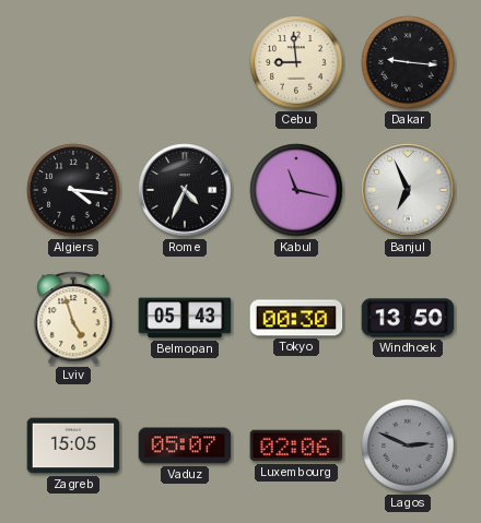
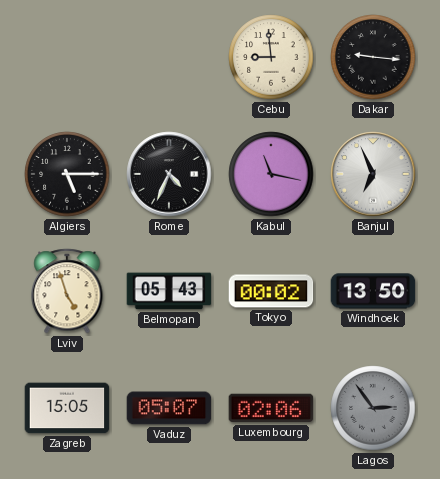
Algiers: 4:16 -> 5:15 (67, 174)
Tokyo: 00:30 -> 00:02 (271, 291)
Lagos: 2:49 -> 2:54 (373, 408)
